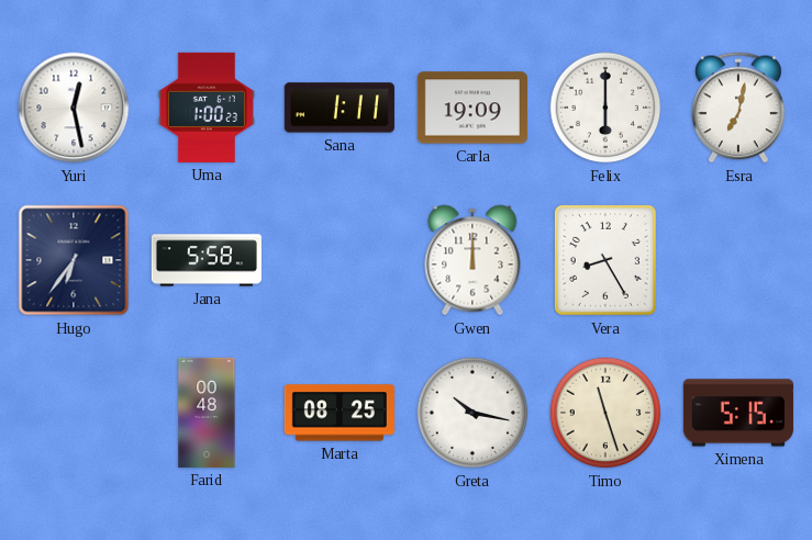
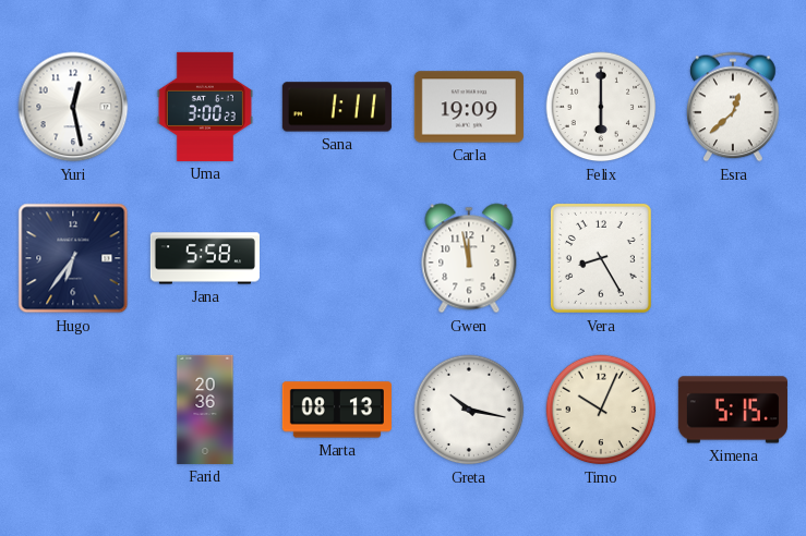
Uma: 1:00 -> 3:00 (205, 107)
Esra: 7:02 -> 12:38 (733, 107)
Gwen: 12:00 -> 11:58 (469, 258)
Farid: 00:48 -> 20:36 (205, 410)
Marta: 08:25 -> 08:13 (337, 410)
Timo: 11:27 -> 10:04 (601, 410)
